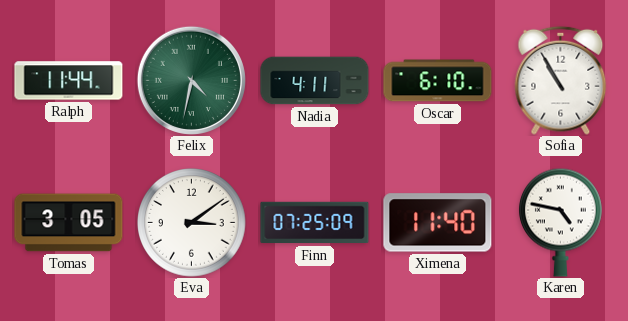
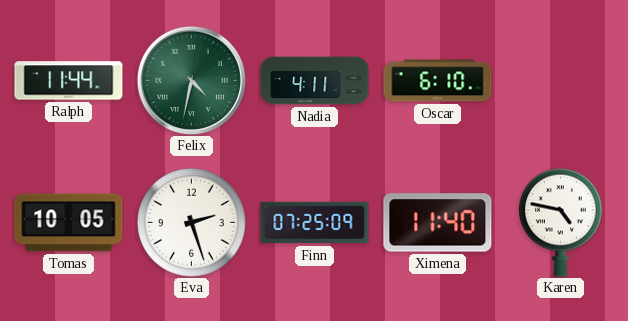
Sofia: 10:55 -> none (561, 80)
Tomas: 3:05 -> 10:05 (69, 223)
Eva: 3:09 -> 2:27 (192, 223)
